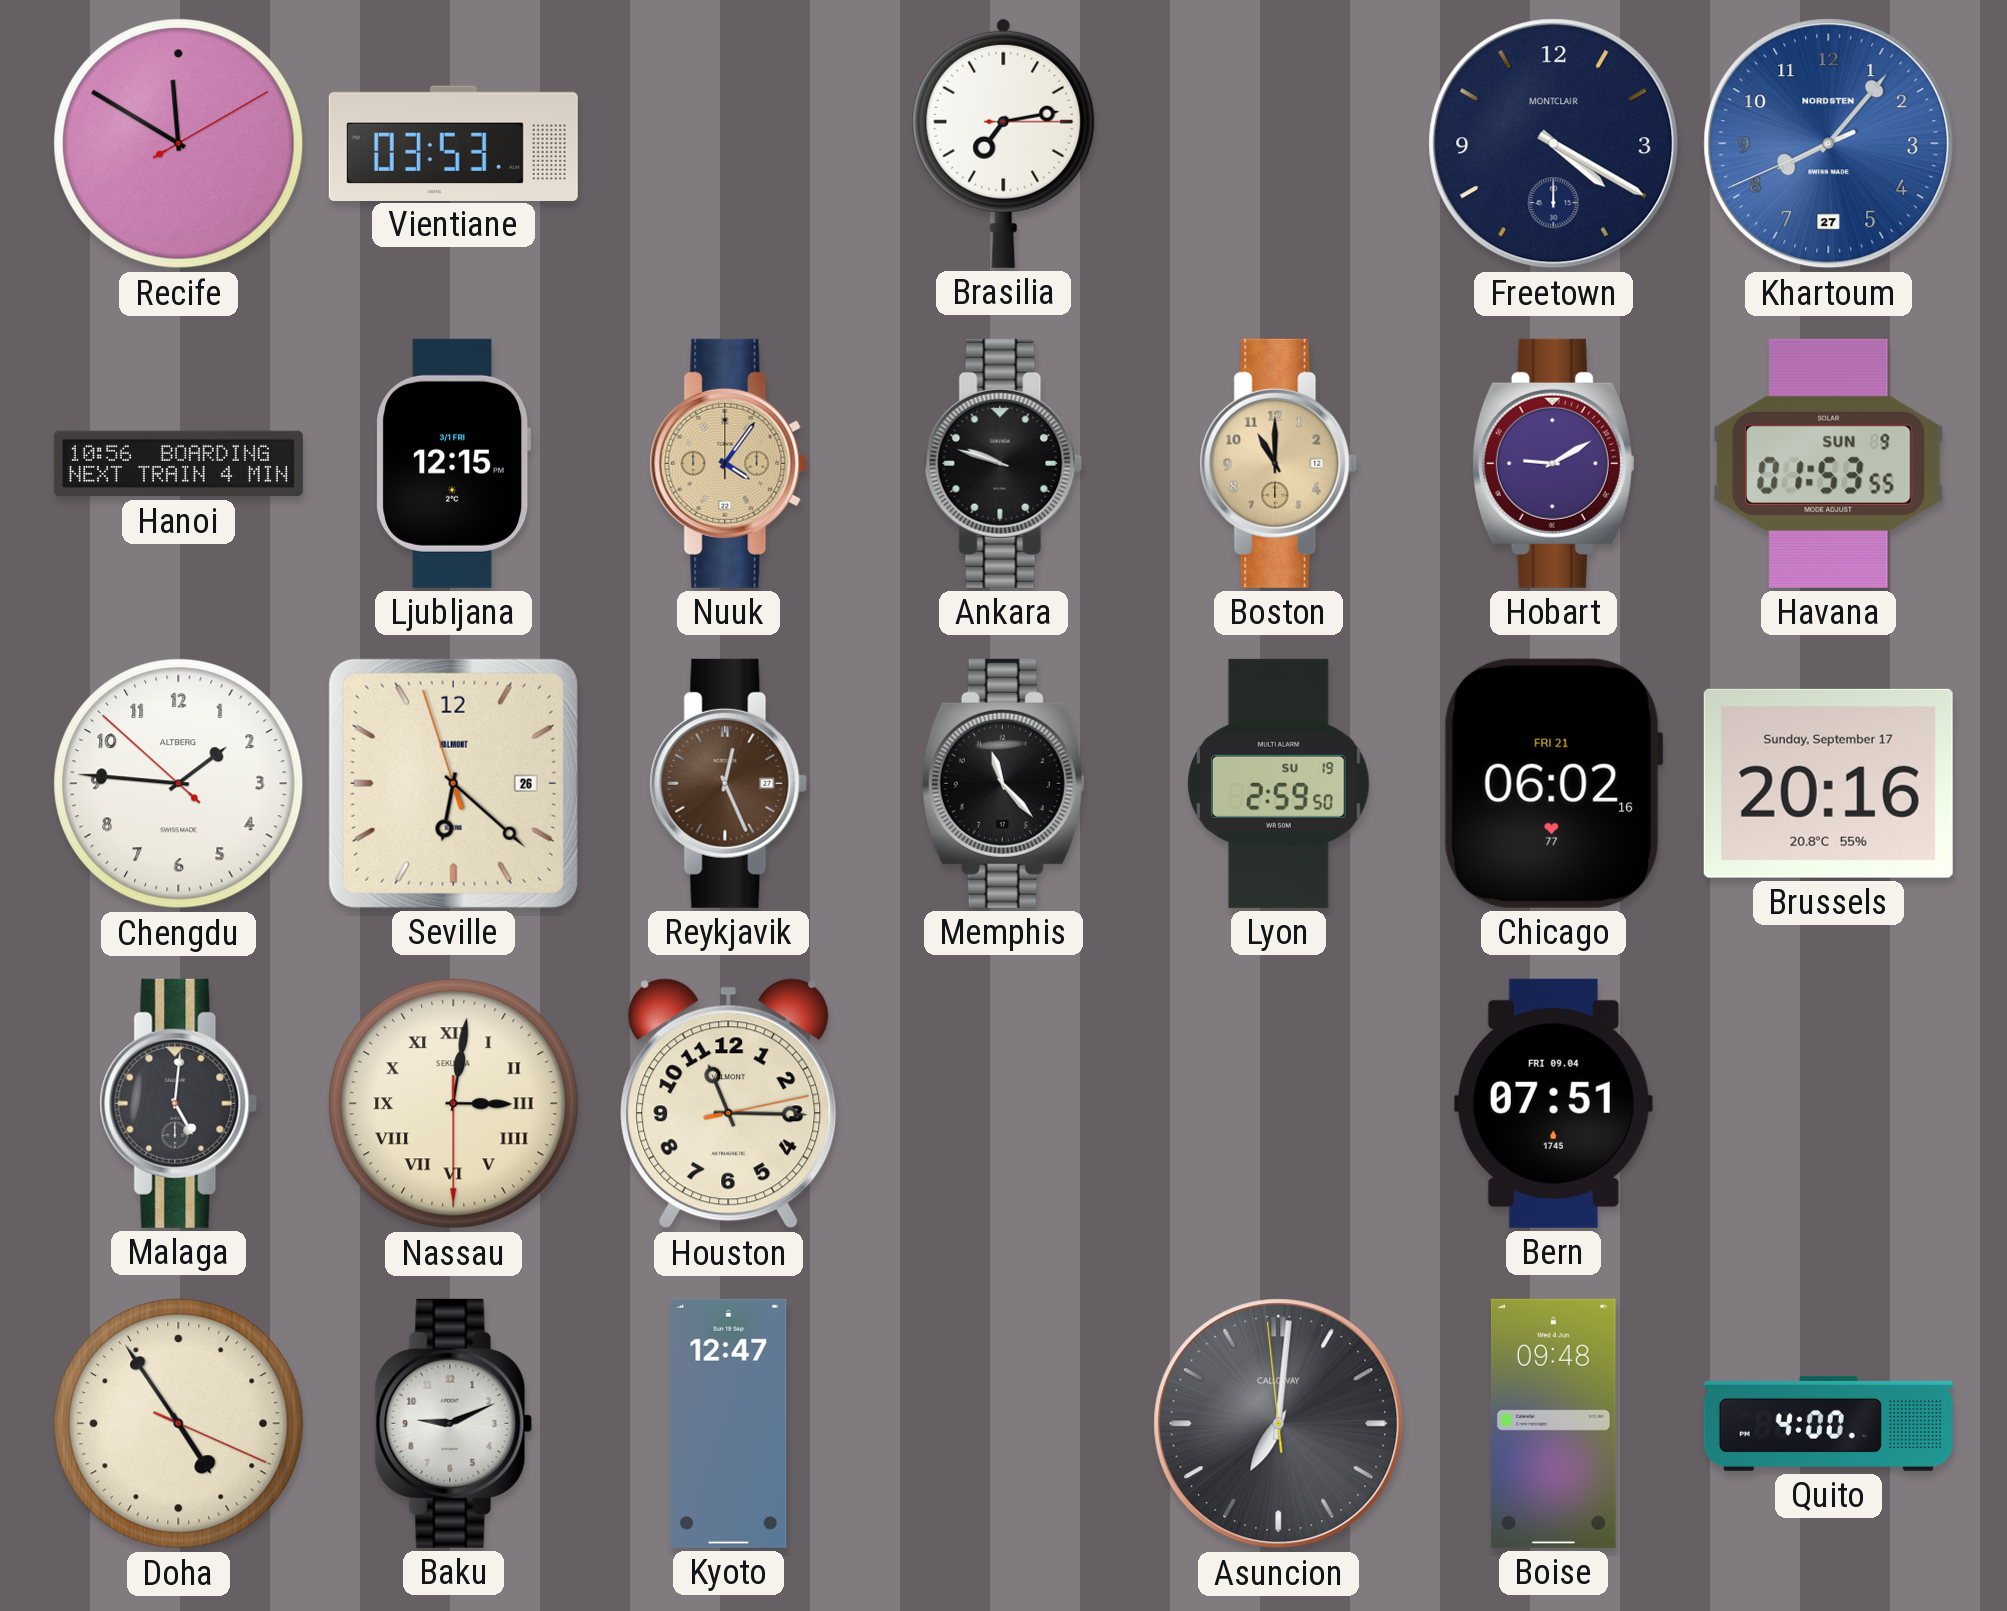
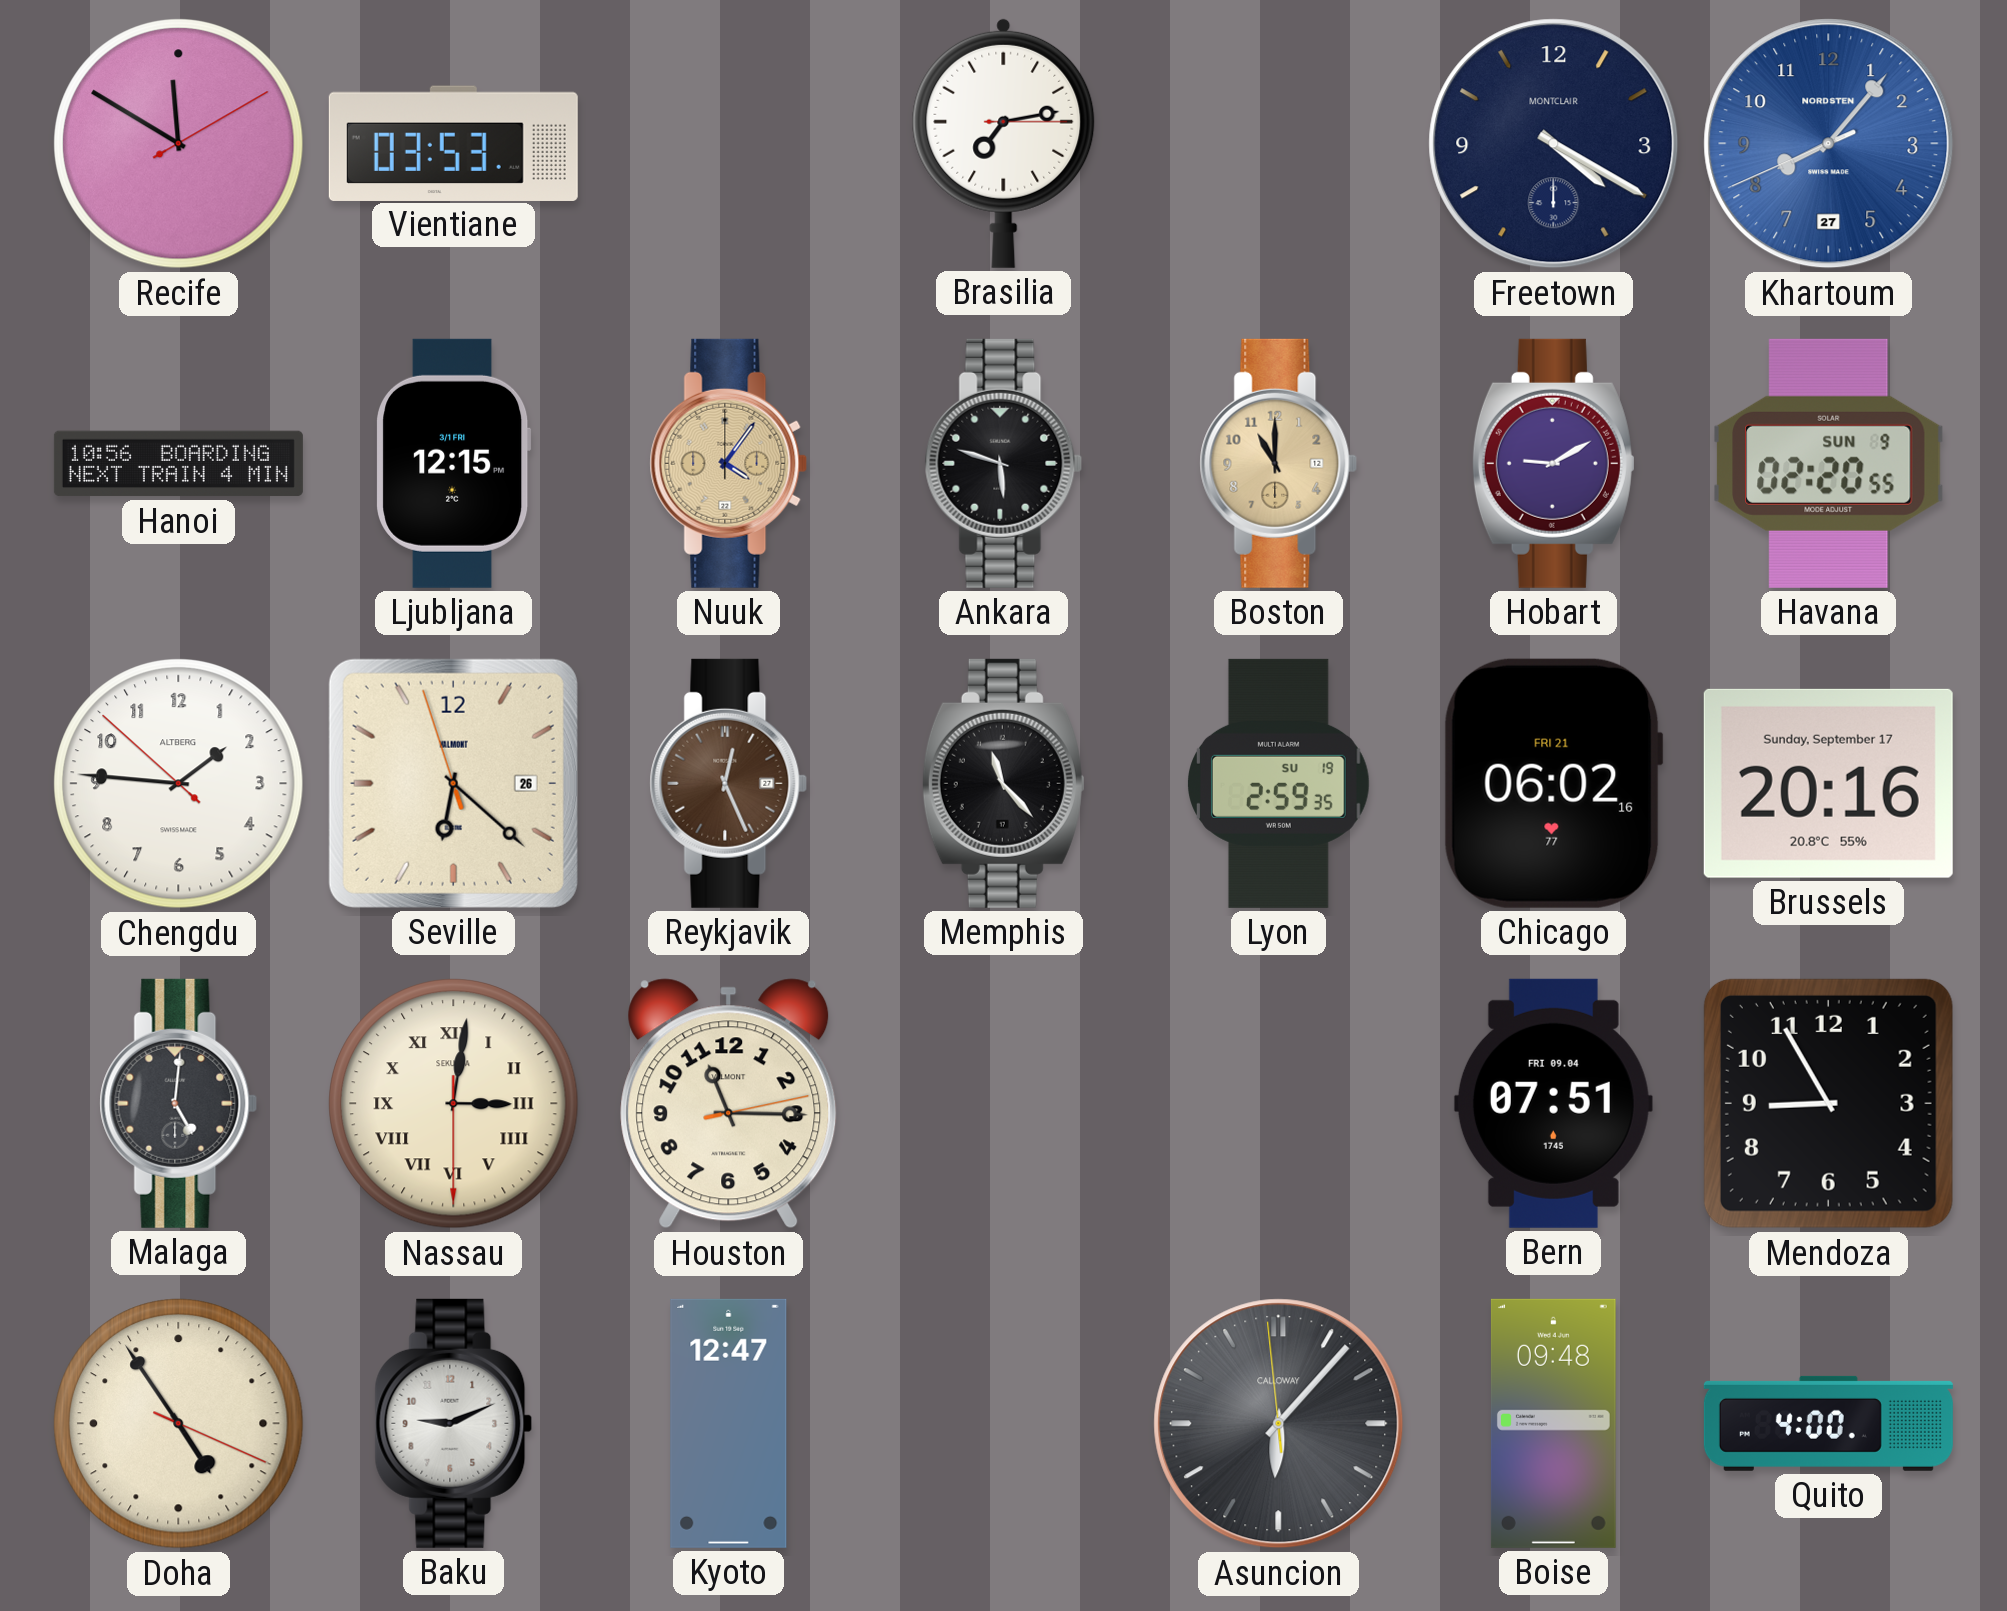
Ankara: 9:48 -> 5:48 (1004, 463)
Havana: 01:53 -> 02:20 (1829, 463)
Lyon: 2:59:50 -> 2:59:35 (1279, 783)
Mendoza: none -> 8:55 (1828, 1103)
Asuncion: 7:00 -> 6:06 (1279, 1424)
